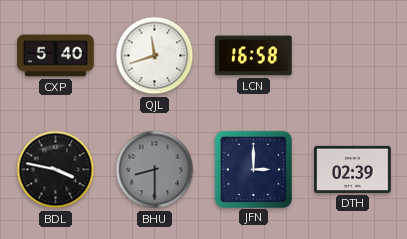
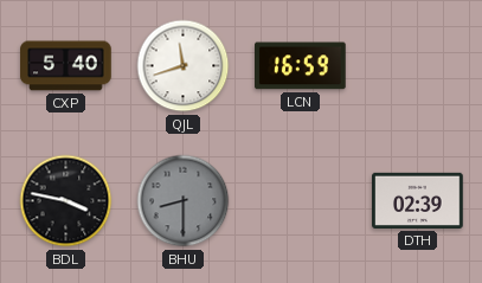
LCN: 16:58 -> 16:59 (301, 66)
JFN: 3:00 -> none (253, 169)
